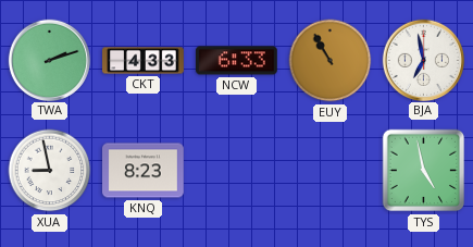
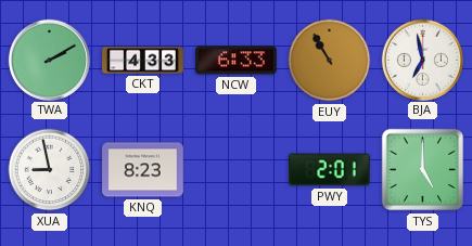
TWA: 2:12 -> 2:10 (49, 60)
PWY: none -> 2:01 (330, 170)
TYS: 4:58 -> 5:00 (423, 170)
